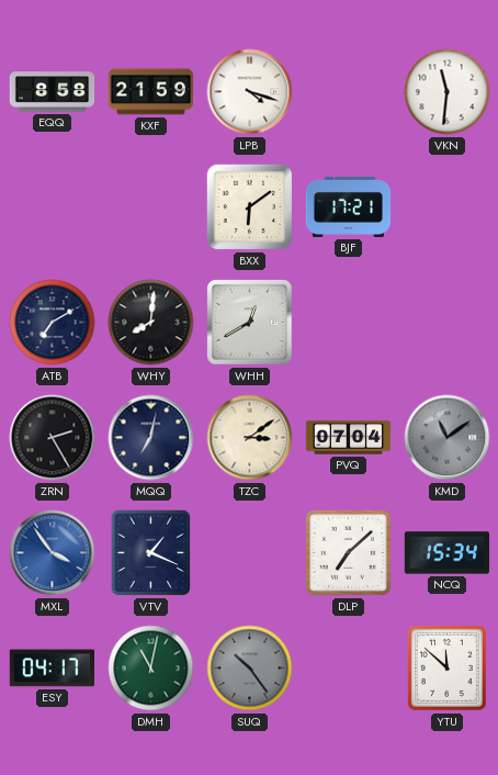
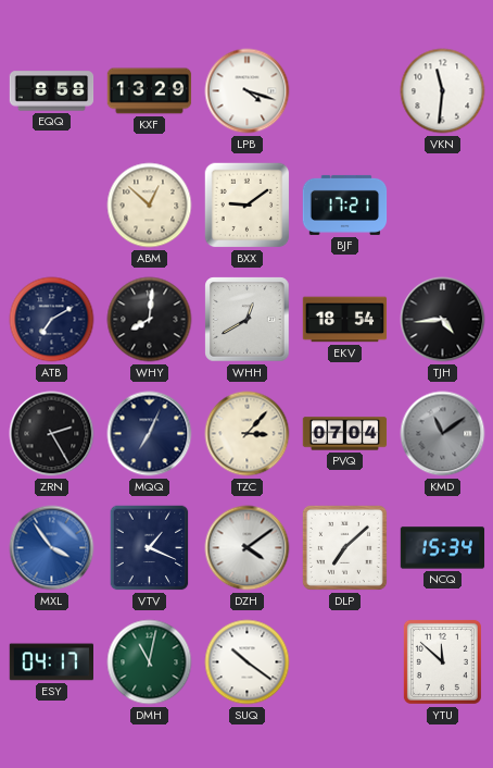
KXF: 21:59 -> 13:29 (150, 91)
ABM: none -> 12:52 (150, 206)
BXX: 6:09 -> 9:09 (248, 206)
EKV: none -> 18:54 (345, 320)
TJH: none -> 4:44 (443, 320)
MQQ: 7:02 -> 7:04 (150, 434)
TZC: 3:09 -> 3:07 (248, 434)
DZH: none -> 4:09 (248, 548)
SUQ: 10:24 -> 10:21 (248, 662)
SUQ dial: grey -> white (248, 662)
